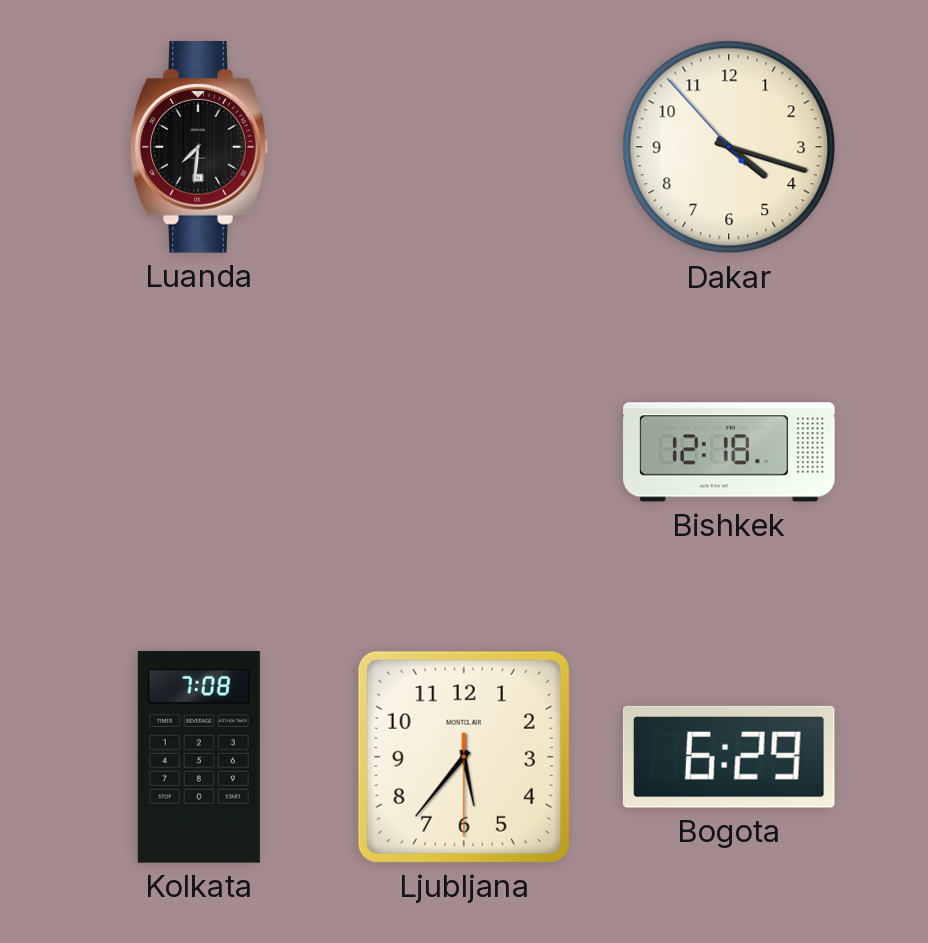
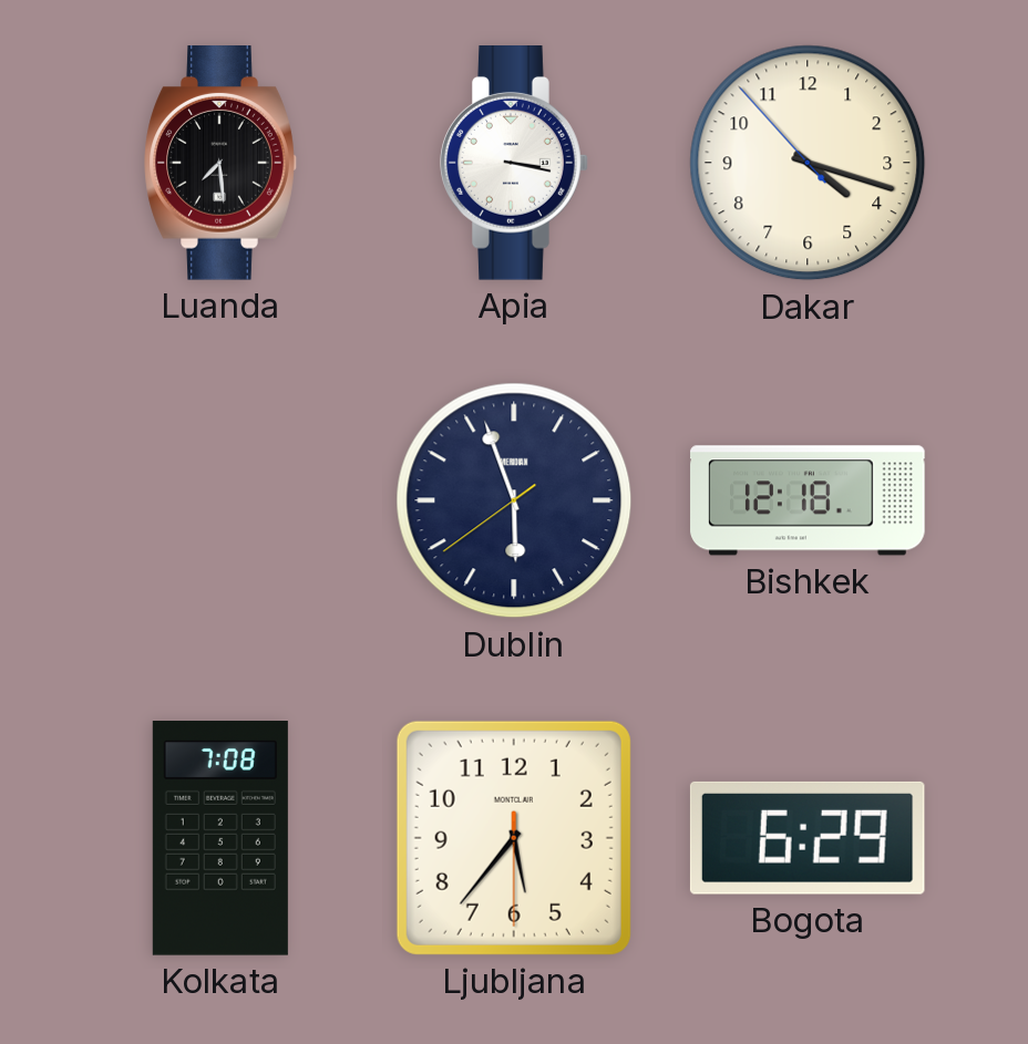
Luanda: 7:31 -> 7:29 (220, 164)
Apia: none -> 3:17 (514, 164)
Dublin: none -> 5:56 (514, 500)
